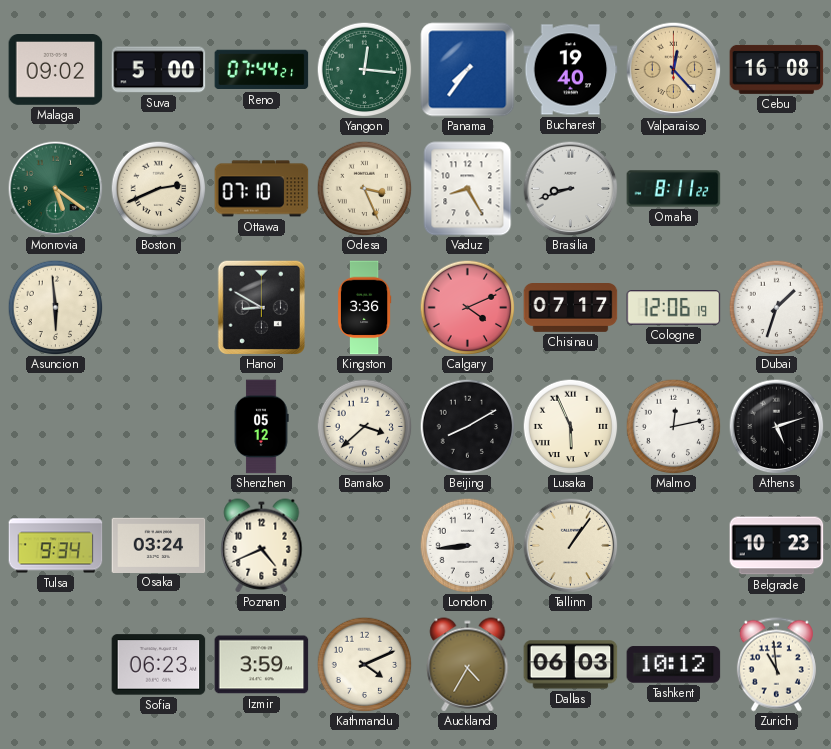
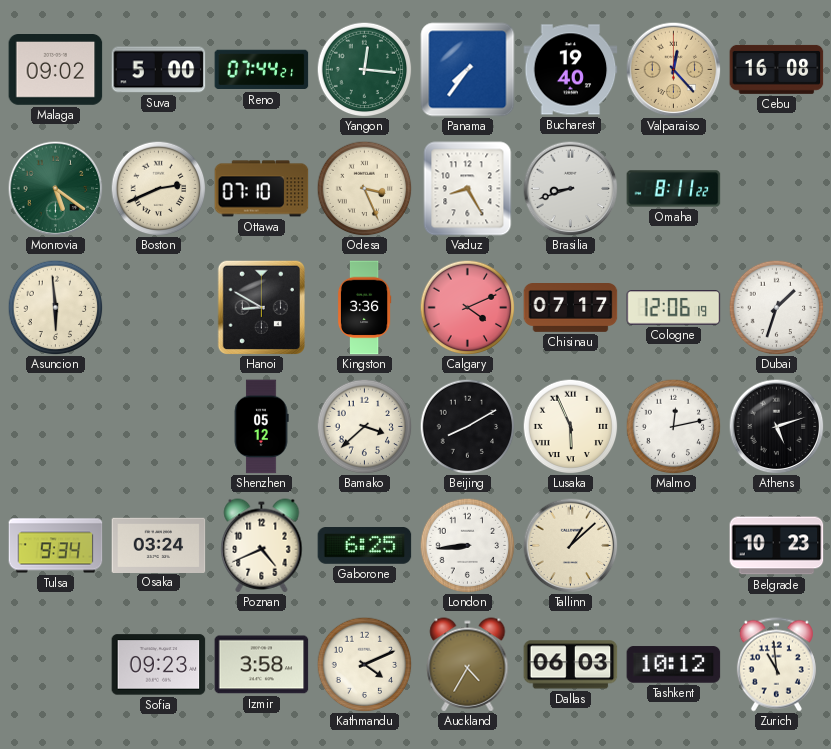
Gaborone: none -> 6:25 (365, 546)
Tallinn: 1:06 -> 1:08 (570, 545)
Sofia: 06:23 -> 09:23 (159, 665)
Izmir: 3:59 -> 3:58 (262, 665)
